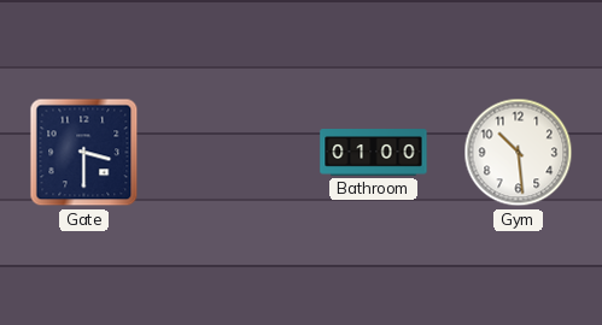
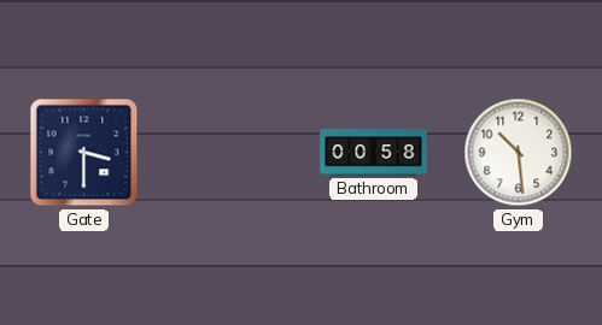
Bathroom: 01:00 -> 00:58 (374, 153)
